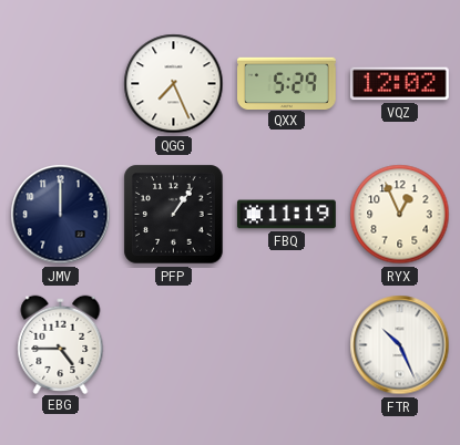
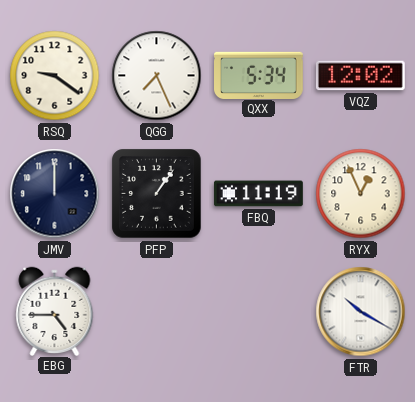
RSQ: none -> 9:21 (55, 76)
QXX: 5:29 -> 5:34 (259, 75)
FTR: 10:26 -> 10:20 (361, 312)
